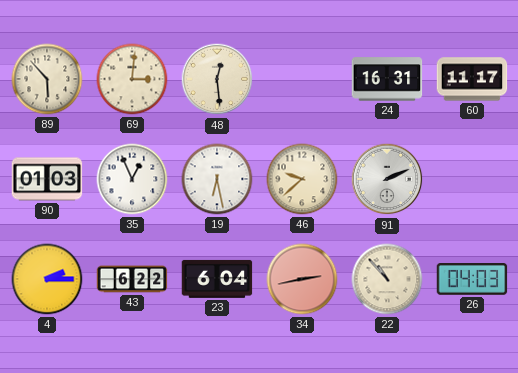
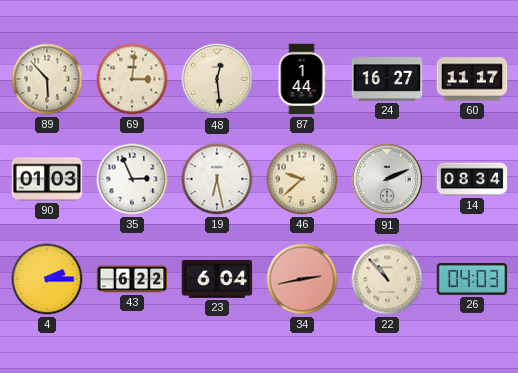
87: none -> 1:44 (302, 79)
24: 16:31 -> 16:27 (387, 79)
35: 12:56 -> 2:56 (132, 179)
14: none -> 08:34 (472, 179)
